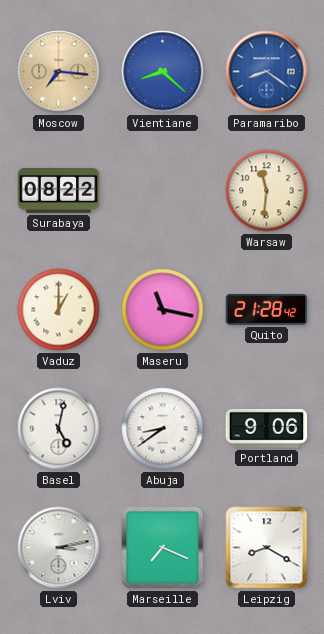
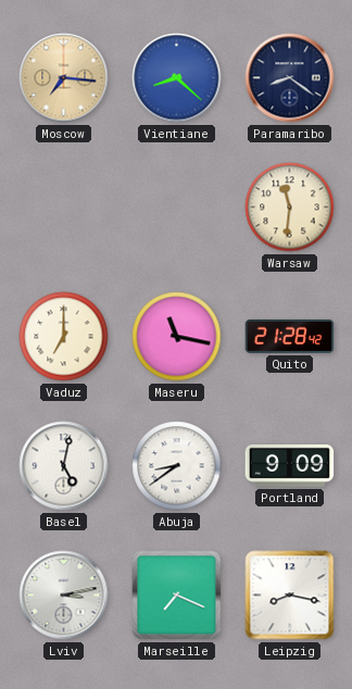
Paramaribo dial: blue -> navy (290, 78)
Surabaya: 08:22 -> none (59, 190)
Vaduz: 1:00 -> 7:00 (64, 337)
Portland: 9:06 -> 9:09 (290, 465)
Leipzig: 8:20 -> 8:17 (290, 596)
